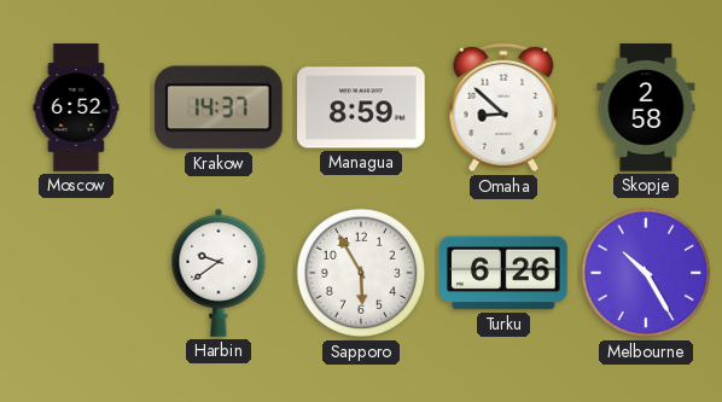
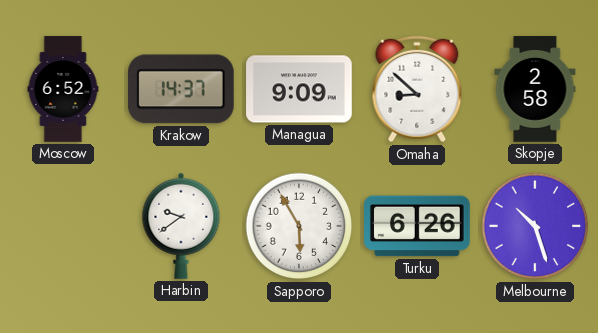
Managua: 8:59 -> 9:09 (299, 89)
Melbourne: 10:25 -> 10:27 (535, 226)
